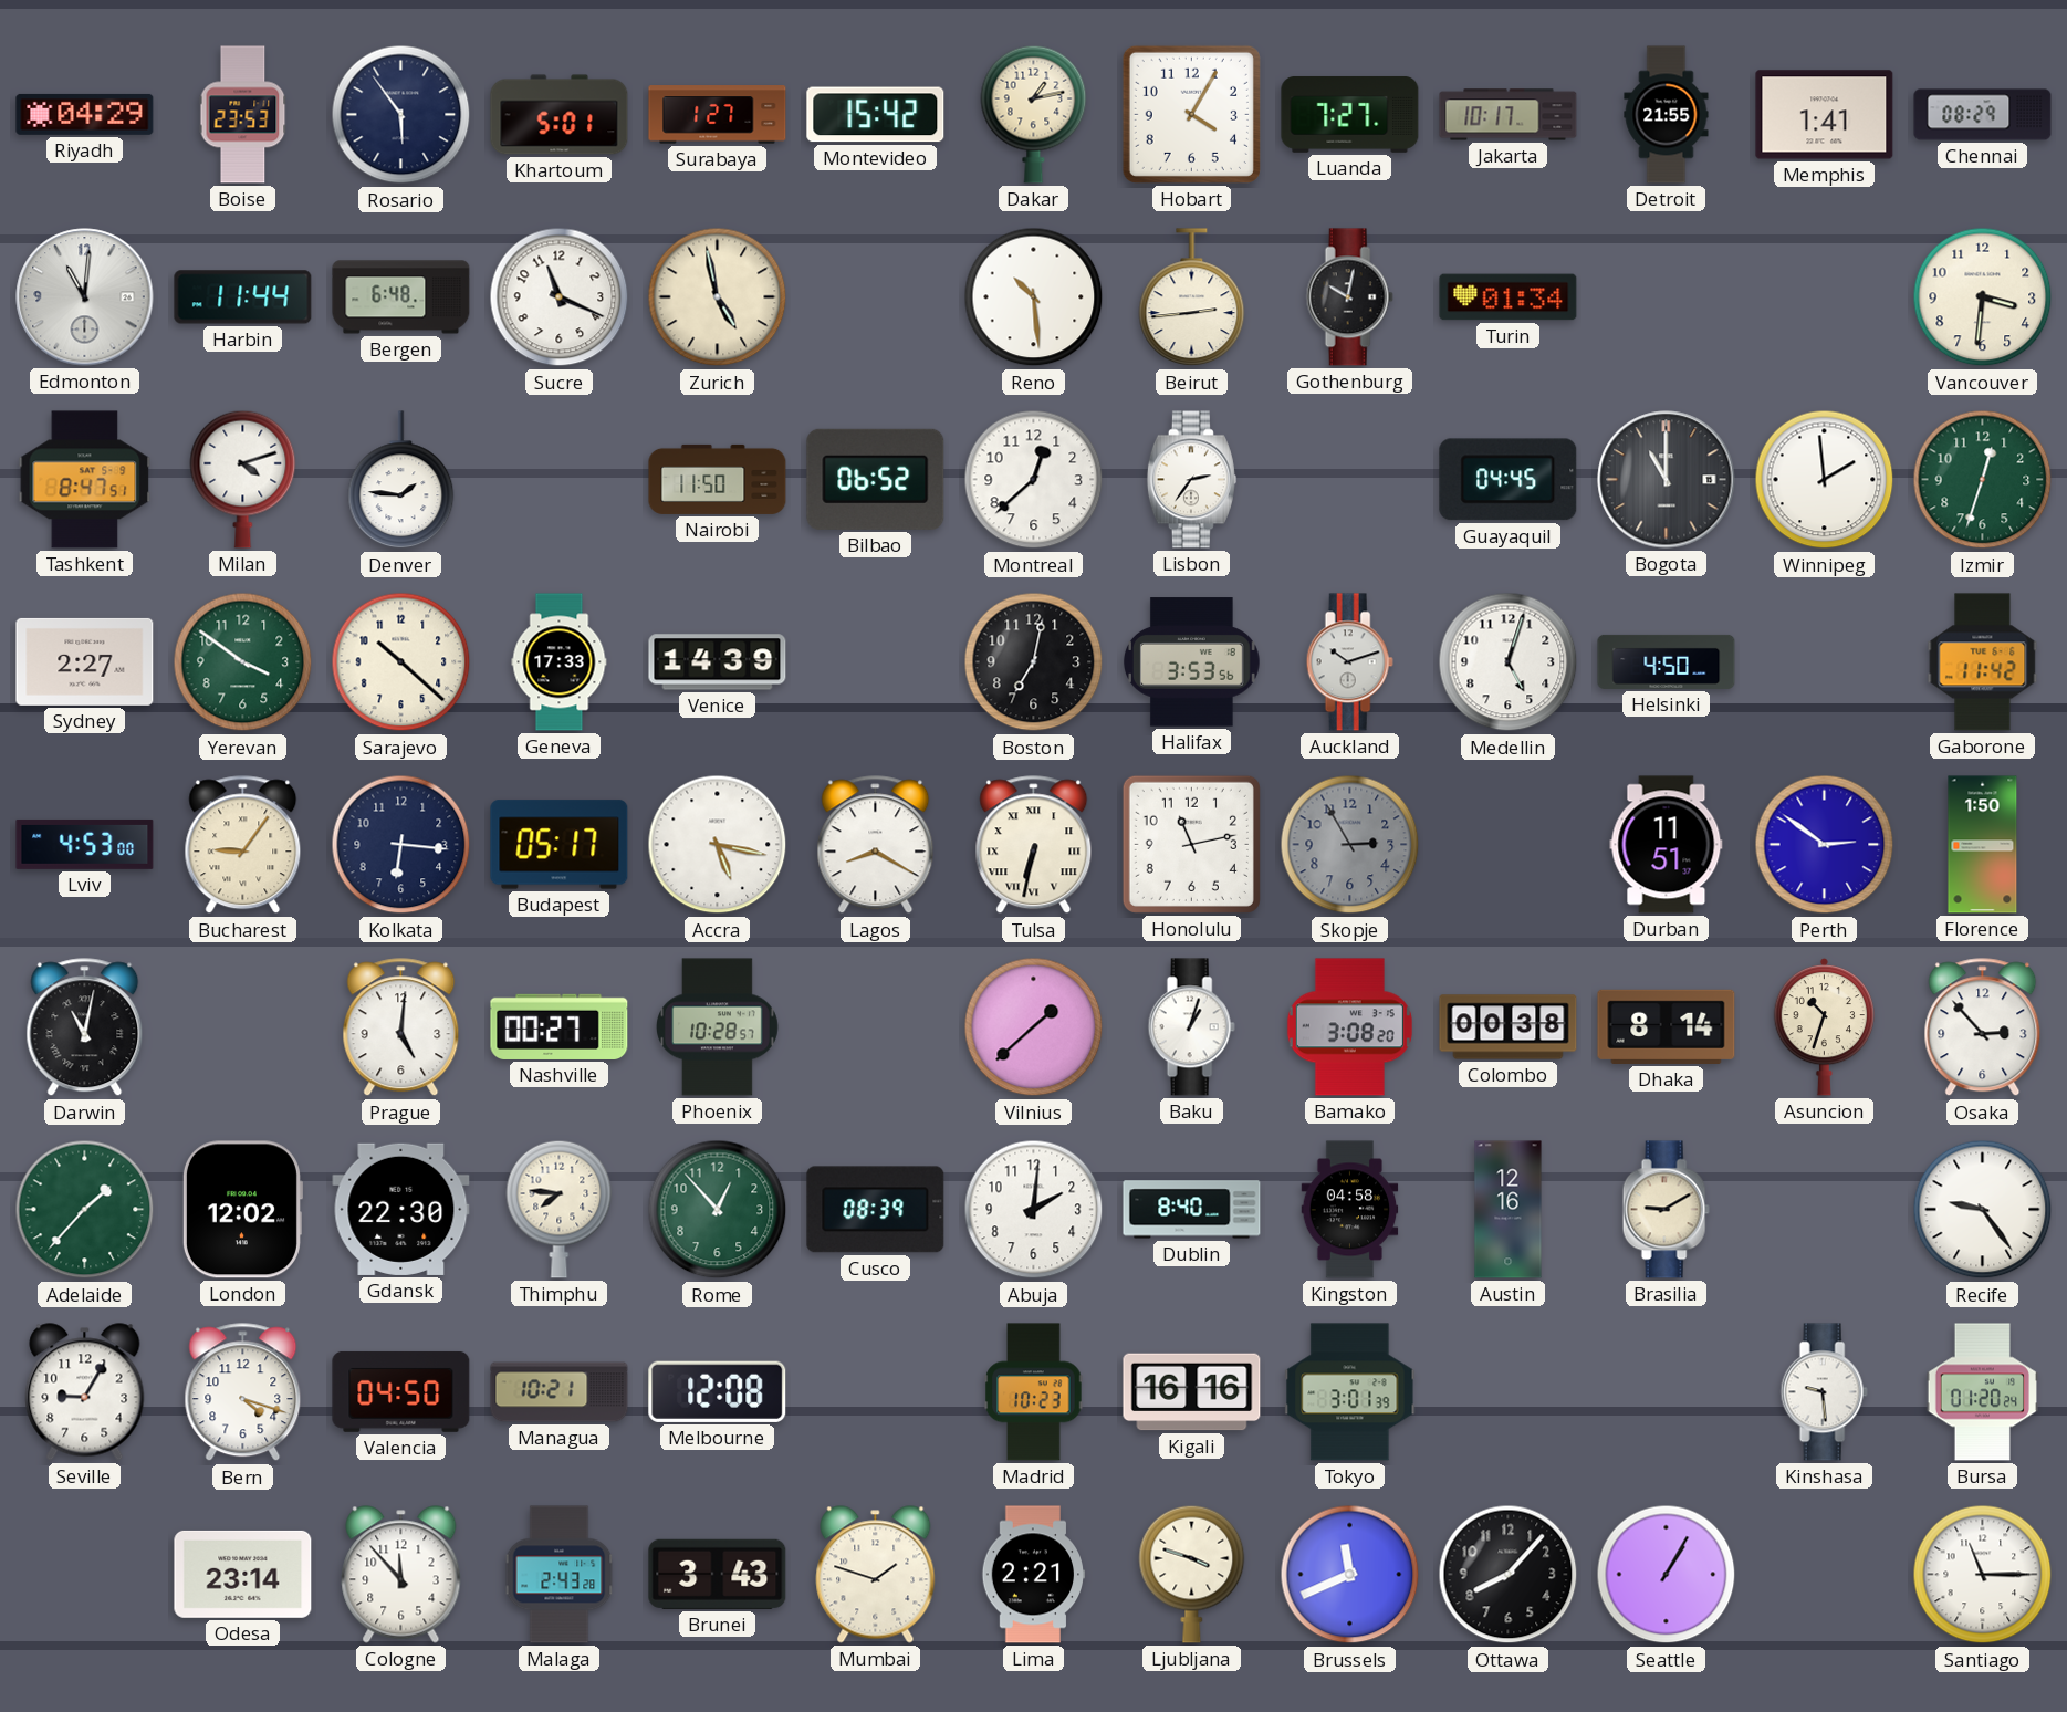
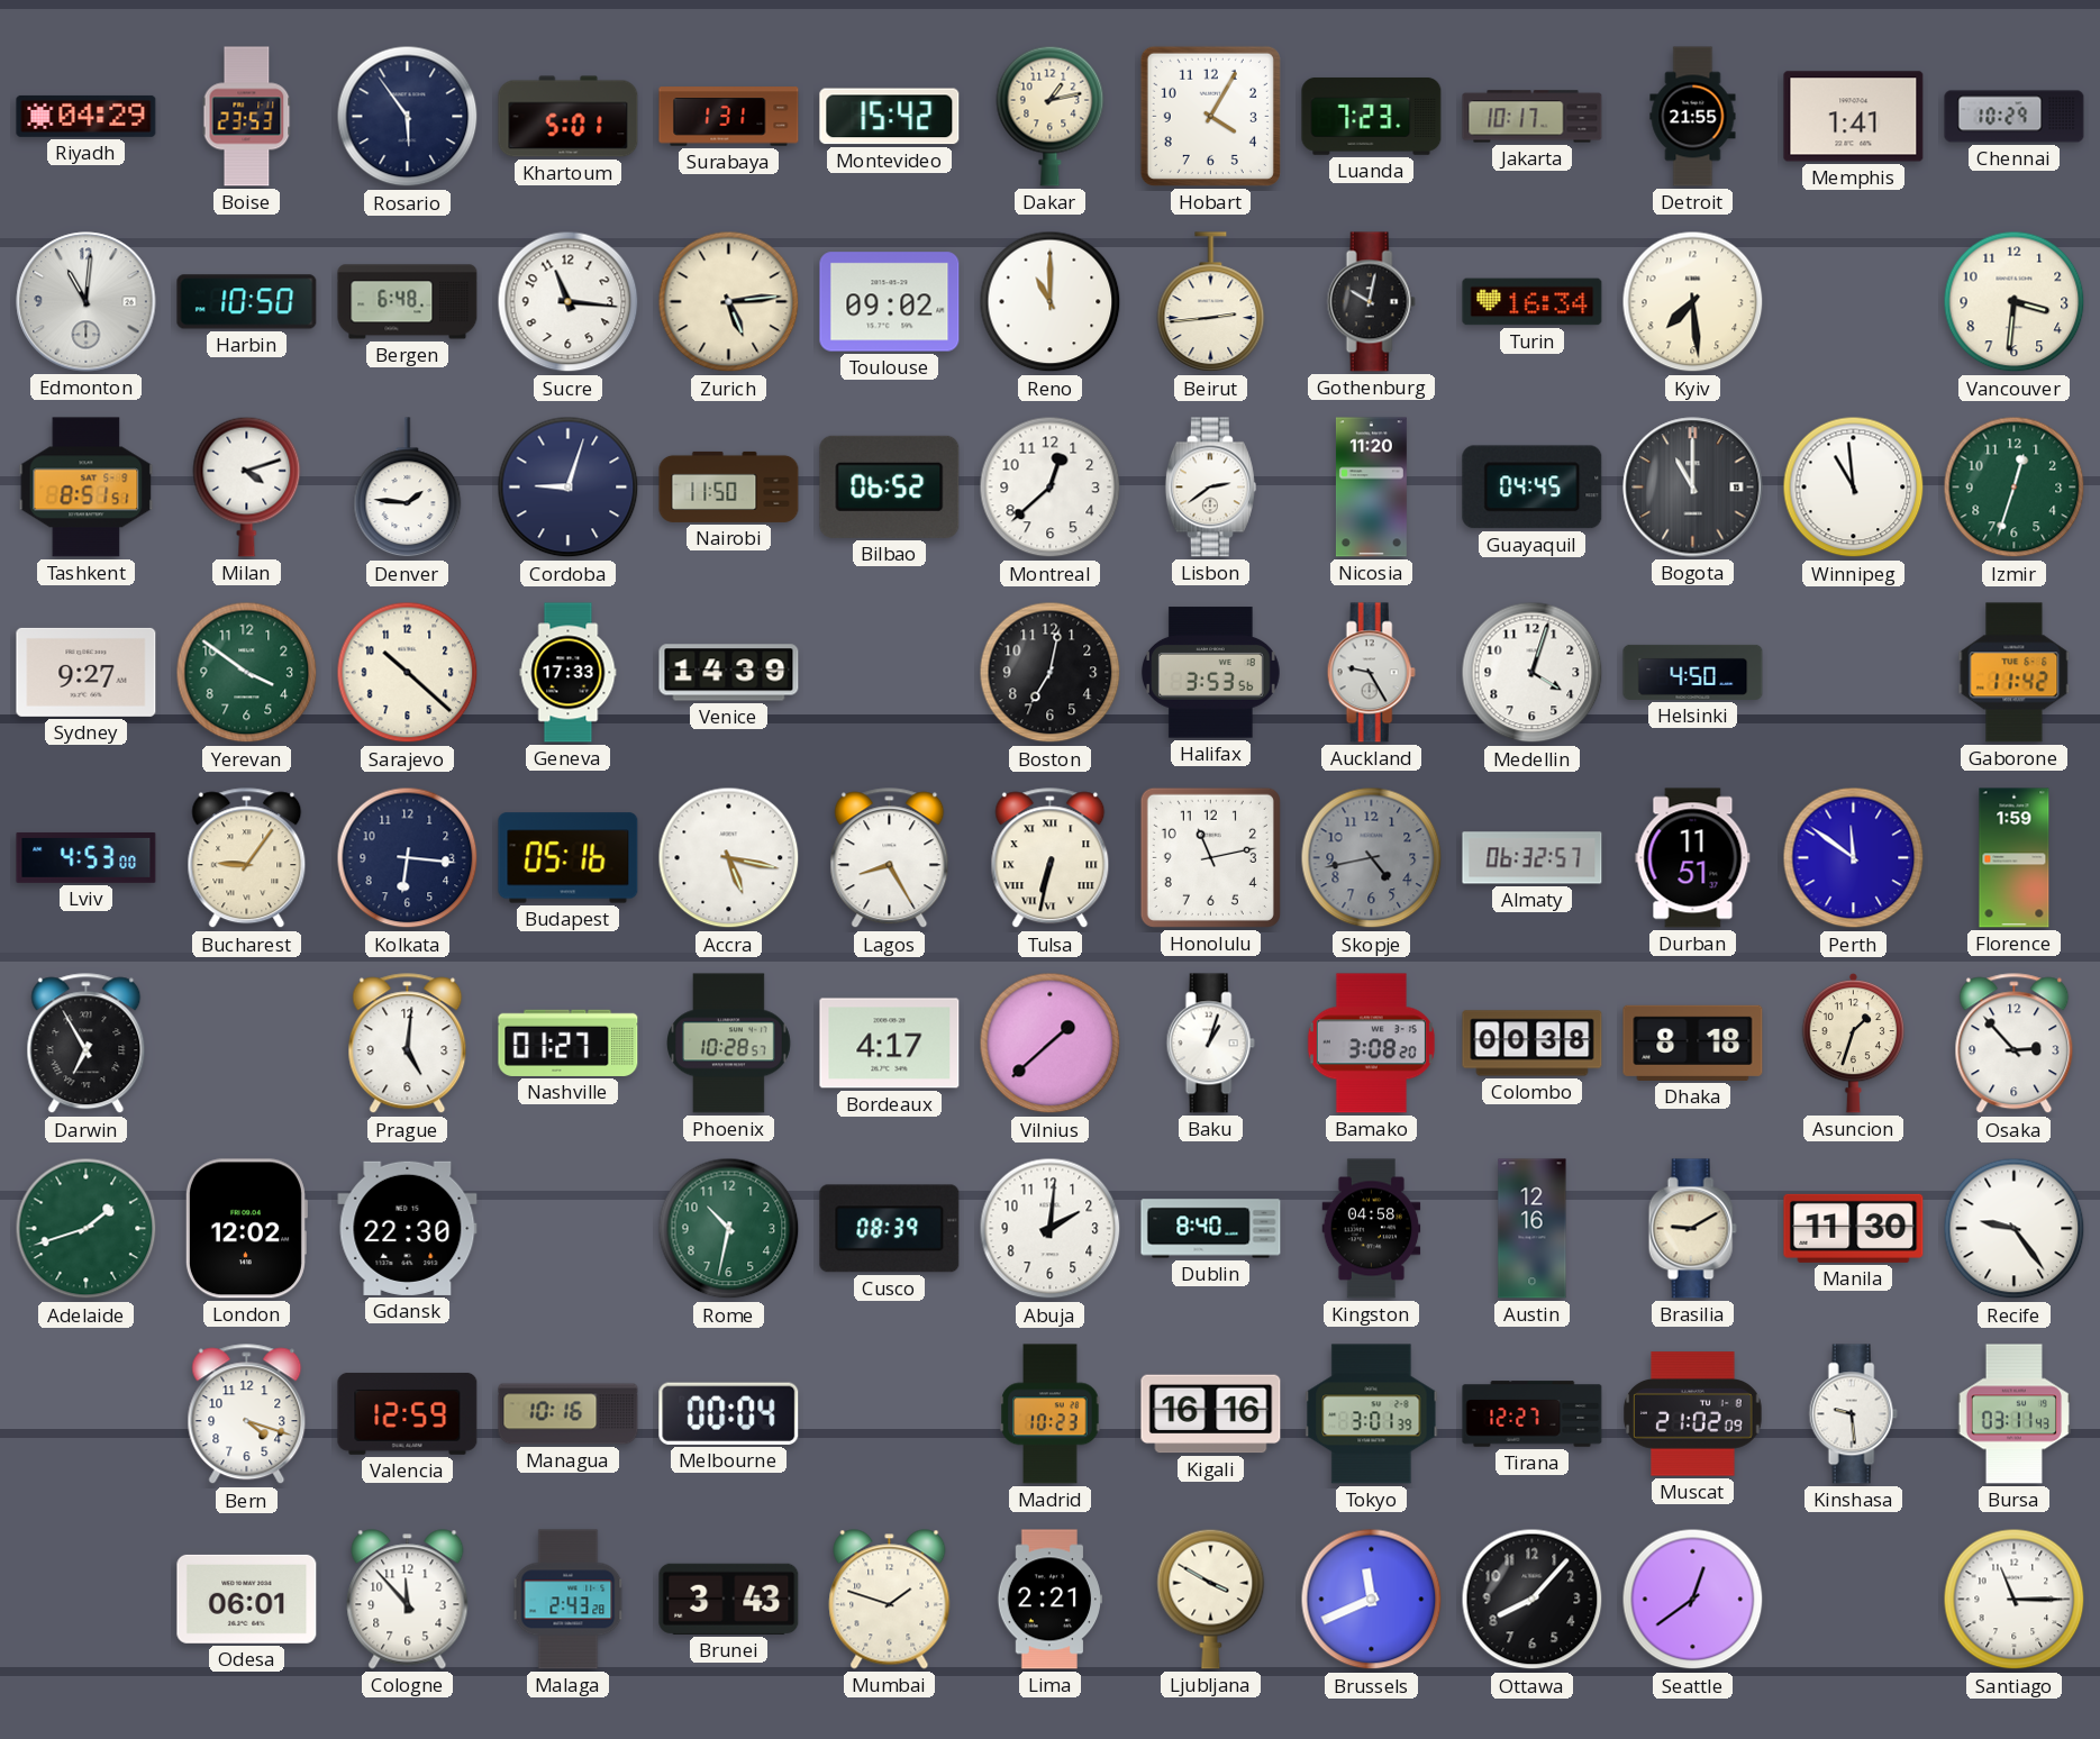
Surabaya: 1:27 -> 1:31 (729, 117)
Luanda: 7:27 -> 7:23 (1372, 117)
Chennai: 08:29 -> 10:29 (2015, 117)
Harbin: 11:44 -> 10:50 (247, 302)
Sucre: 11:19 -> 11:16 (569, 302)
Zurich: 4:58 -> 5:14 (729, 302)
Toulouse: none -> 09:02 (890, 302)
Reno: 10:29 -> 11:00 (1051, 302)
Turin: 01:34 -> 16:34 (1533, 302)
Kyiv: none -> 7:29 (1693, 302)
Tashkent: 8:47 -> 8:51 (87, 488)
Cordoba: none -> 9:03 (569, 488)
Lisbon: 2:36 -> 2:39 (1210, 488)
Nicosia: none -> 11:20 (1371, 488)
Winnipeg: 1:59 -> 10:59 (1854, 488)
Sydney: 2:27 -> 9:27 (87, 672)
Auckland: 10:12 -> 9:25 (1371, 673)
Medellin: 5:03 -> 4:03 (1533, 673)
Budapest: 05:17 -> 05:16 (569, 858)
Lagos: 8:20 -> 8:25 (890, 858)
Skopje: 2:55 -> 4:43 (1372, 858)
Almaty: none -> 06:32 (1533, 858)
Perth: 2:51 -> 11:51 (1854, 858)
Florence: 1:50 -> 1:59 (2015, 858)
Darwin: 11:02 -> 6:55 (87, 1044)
Nashville: 00:27 -> 01:27 (569, 1043)
Bordeaux: none -> 4:17 (890, 1044)
Dhaka: 8:14 -> 8:18 (1693, 1043)
Asuncion: 10:33 -> 1:33 (1854, 1043)
Adelaide: 1:37 -> 1:42 (87, 1229)
Thimphu: 7:46 -> none (560, 1209)
Rome: 12:53 -> 10:32 (729, 1229)
Manila: none -> 11:30 (1854, 1228)
Seville: 9:05 -> none (85, 1392)
Valencia: 04:50 -> 12:59 (408, 1413)
Managua: 10:21 -> 10:16 (569, 1414)
Melbourne: 12:08 -> 00:04 (729, 1413)
Tirana: none -> 12:27 (1533, 1414)
Muscat: none -> 21:02 (1693, 1414)
Bursa: 01:20 -> 03:11 (2013, 1414)
Odesa: 23:14 -> 06:01 (247, 1599)
Ljubljana: 3:48 -> 3:50 (1211, 1599)
Seattle: 1:05 -> 12:39 (1693, 1600)
